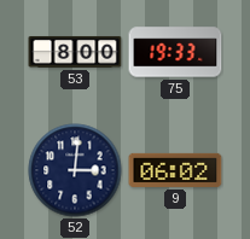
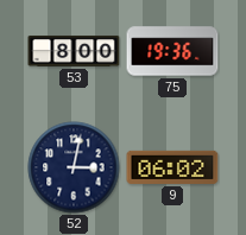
75: 19:33 -> 19:36 (172, 51)
52: 3:01 -> 3:02 (74, 167)
